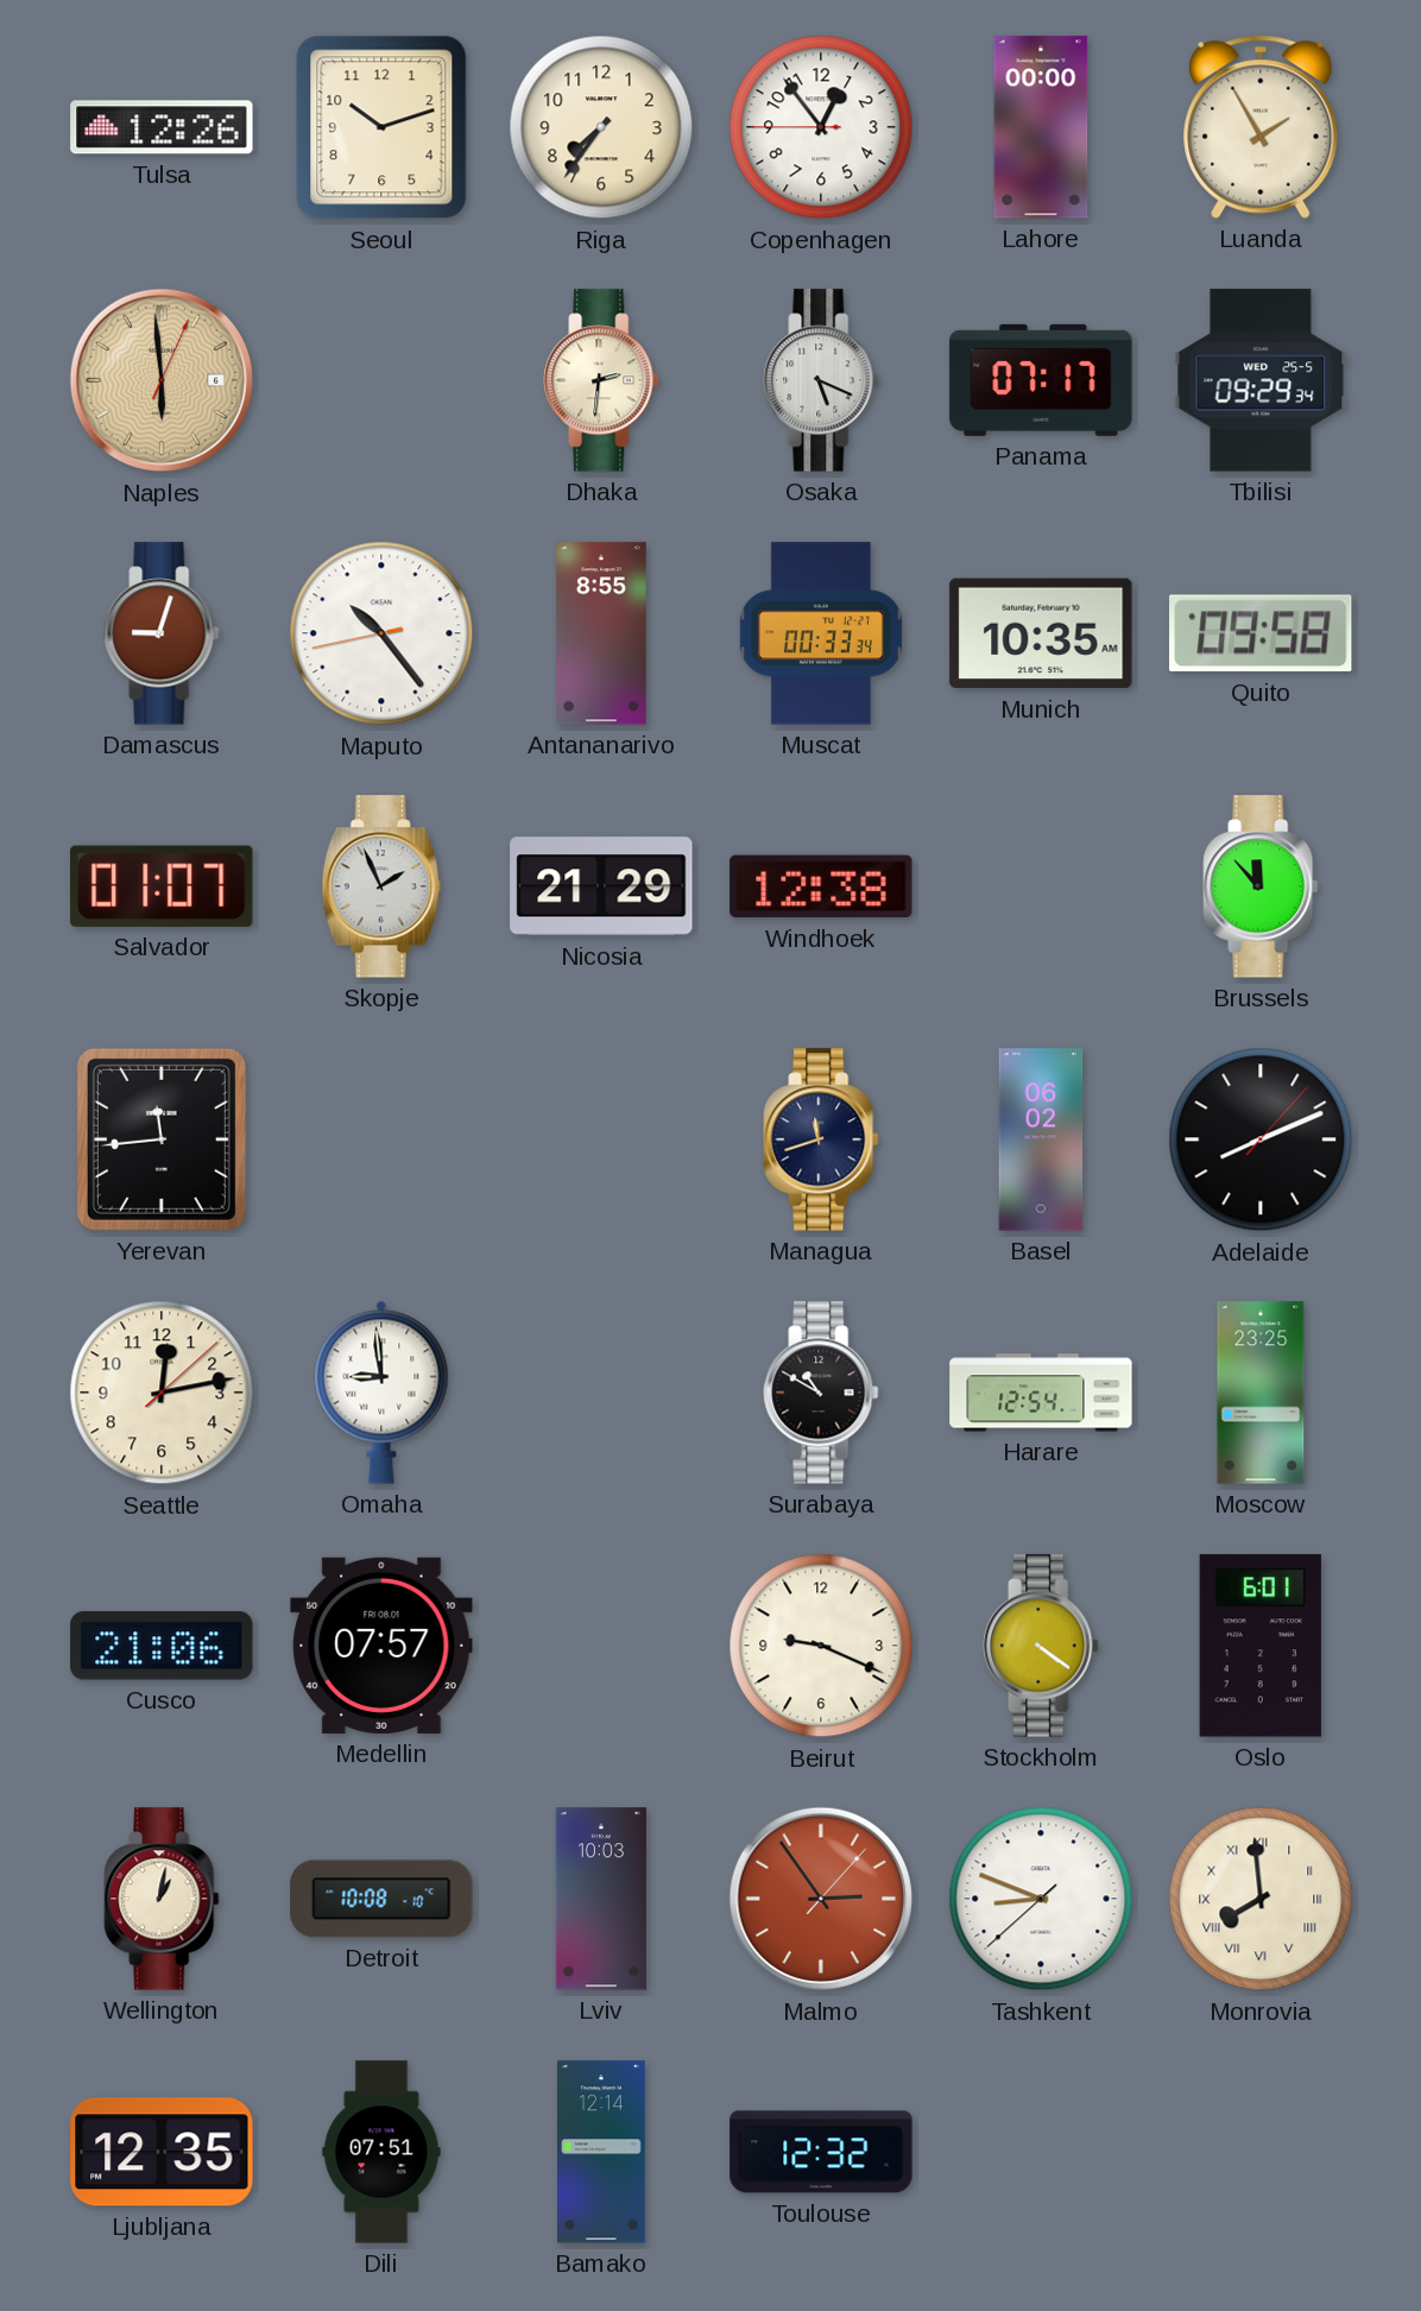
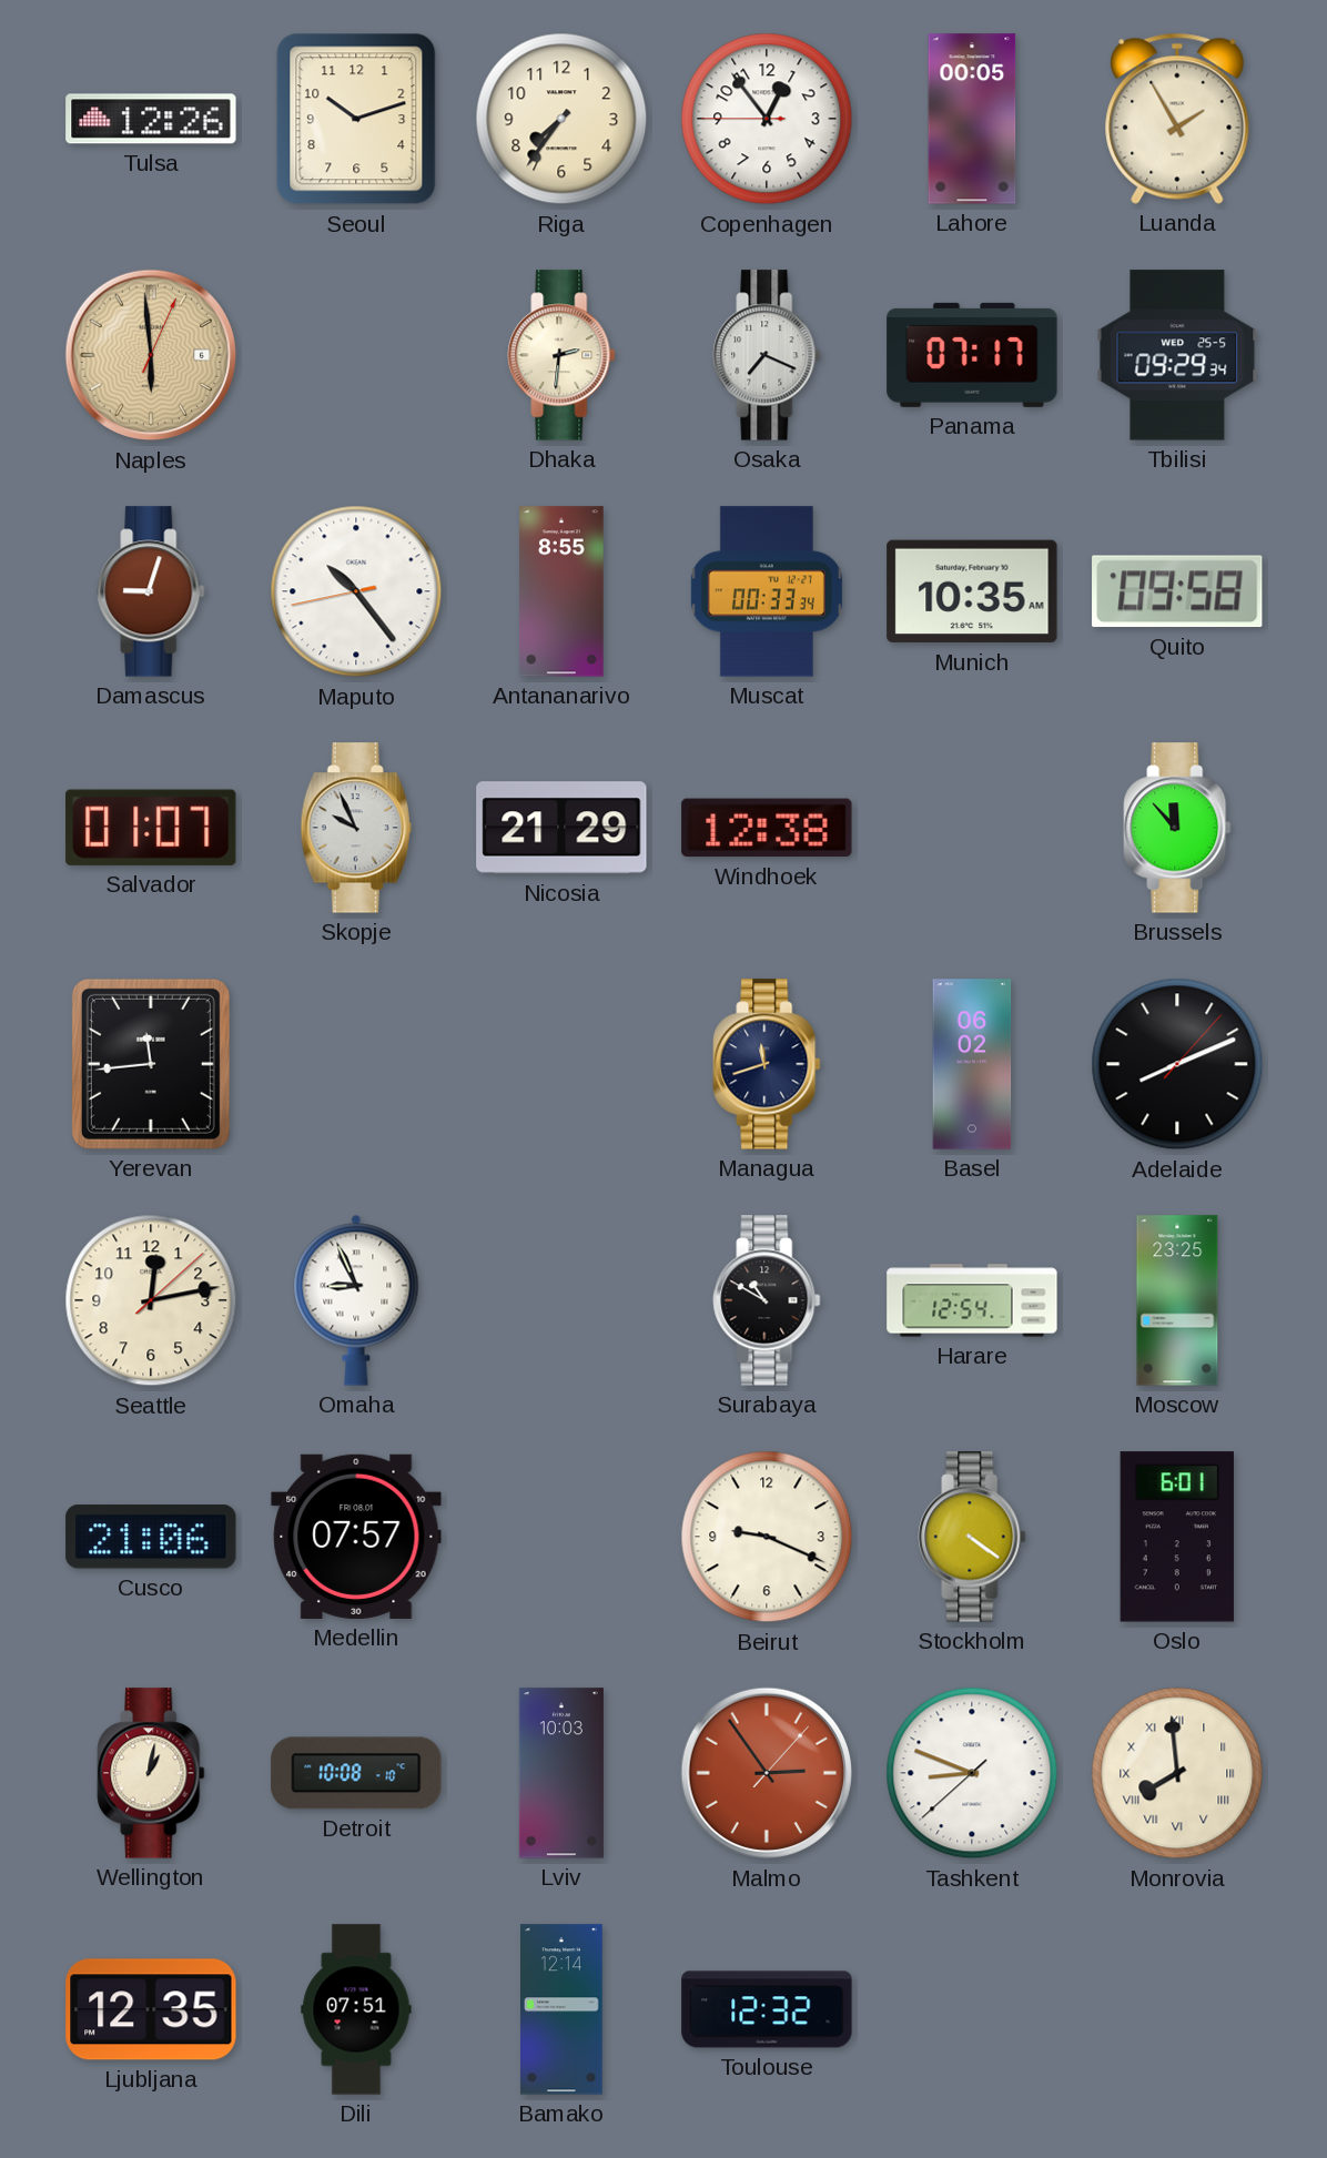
Lahore: 00:00 -> 00:05 (972, 119)
Osaka: 5:19 -> 7:19 (767, 355)
Skopje: 1:56 -> 9:56 (356, 828)
Omaha: 8:59 -> 8:56 (356, 1300)
